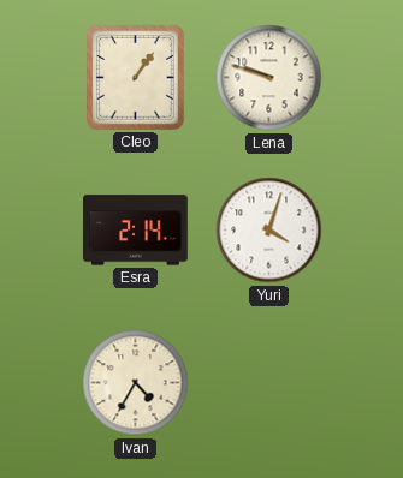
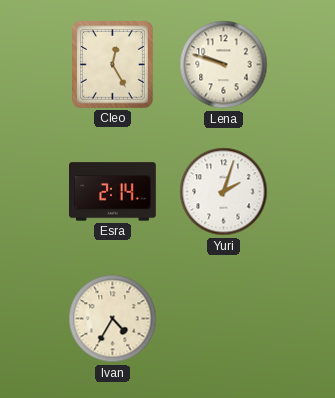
Cleo: 1:06 -> 12:25 (112, 64)
Yuri: 4:03 -> 2:03 (224, 192)
